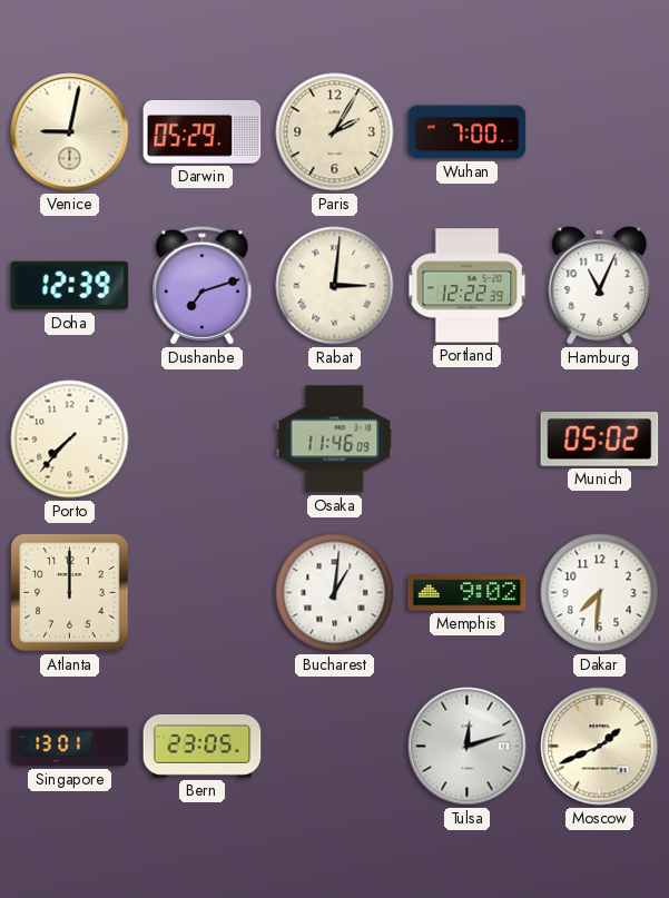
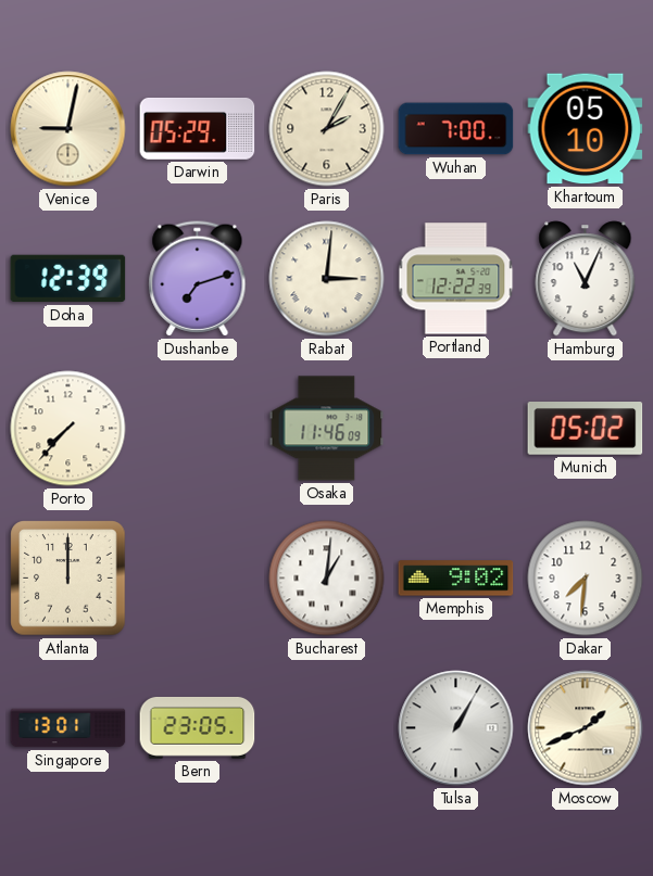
Khartoum: none -> 05:10 (586, 129)
Tulsa: 12:12 -> 1:05 (456, 728)
